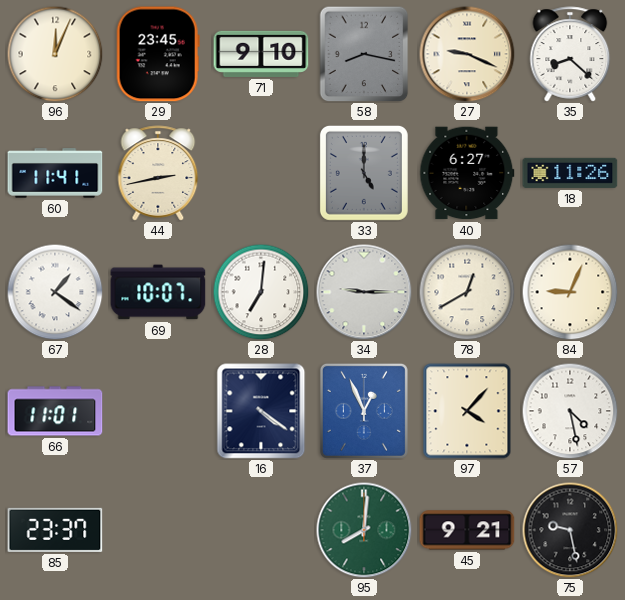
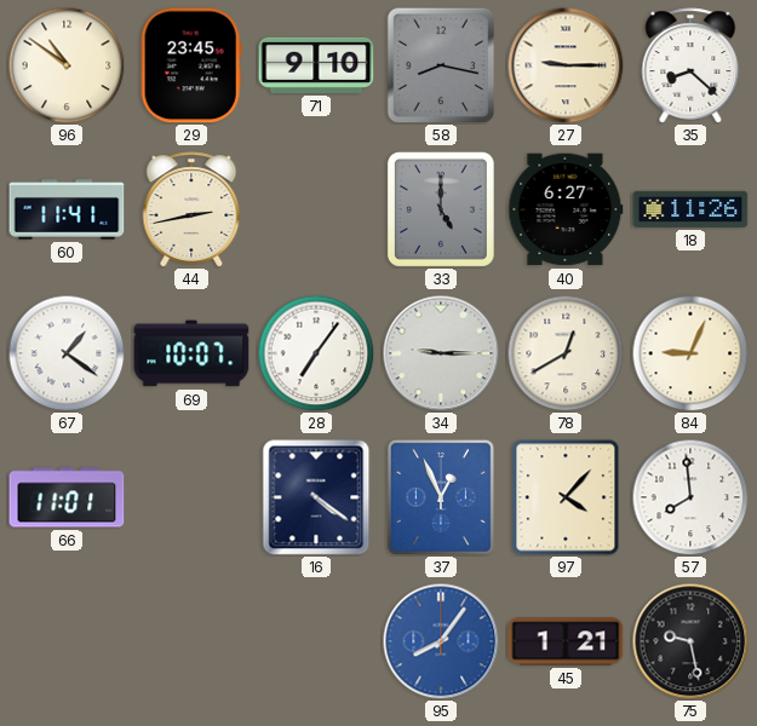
96: 12:04 -> 10:51 (67, 65)
27: 9:19 -> 9:15 (566, 65)
28: 7:01 -> 7:06 (316, 353)
57: 4:28 -> 7:59 (690, 497)
85: 23:37 -> none (55, 530)
95: 8:01 -> 8:06 (441, 641)
95 dial: green -> blue (441, 641)
45: 9:21 -> 1:21 (566, 641)
